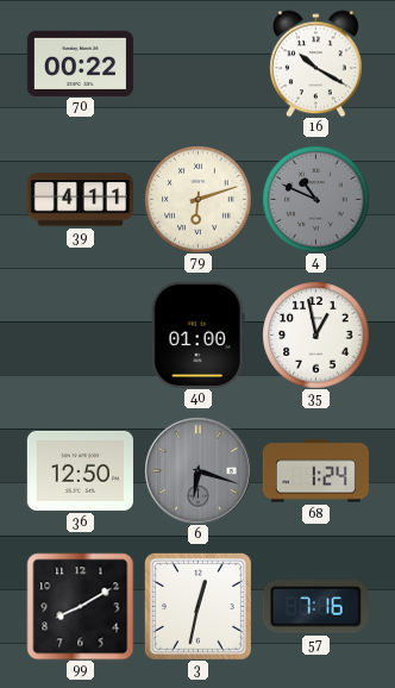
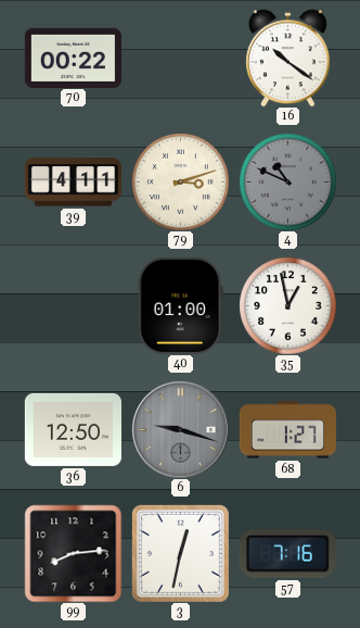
16: 10:20 -> 10:21 (288, 58)
79: 6:12 -> 3:12 (180, 181)
6: 6:18 -> 9:18 (180, 429)
68: 1:24 -> 1:27 (287, 430)
99: 8:10 -> 8:14 (73, 553)
